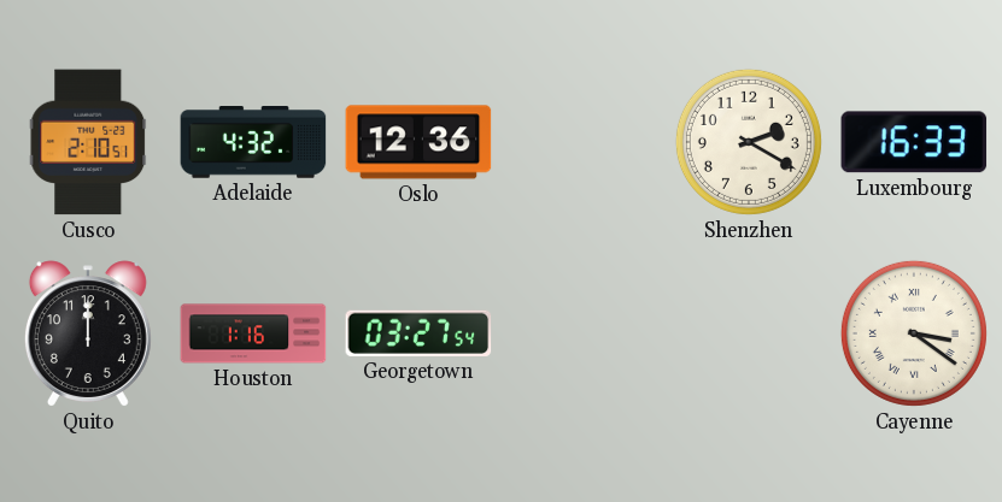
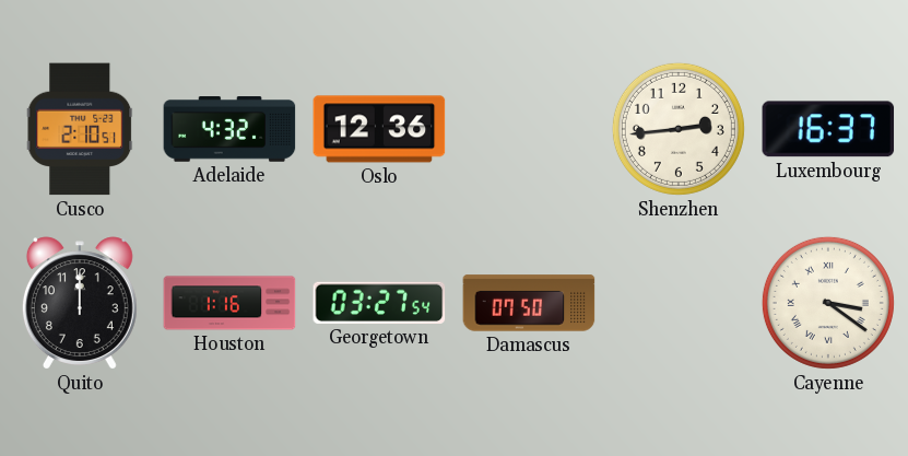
Shenzhen: 2:20 -> 2:44 (679, 129)
Luxembourg: 16:33 -> 16:37 (828, 129)
Damascus: none -> 07:50 (529, 303)
